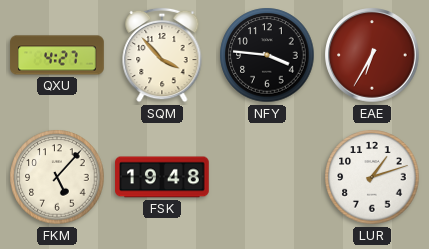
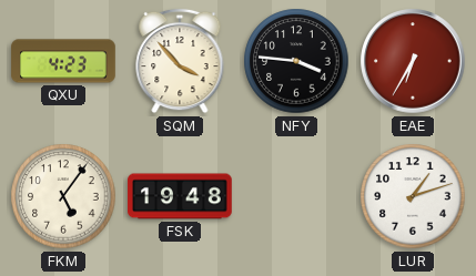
QXU: 4:27 -> 4:23 (63, 61)
FKM: 5:07 -> 5:06 (63, 196)
